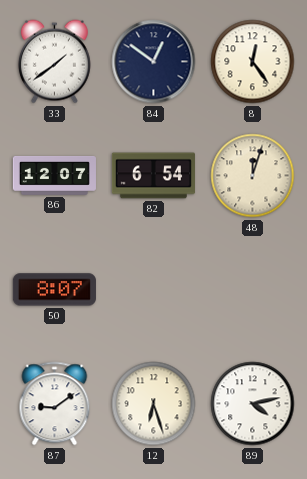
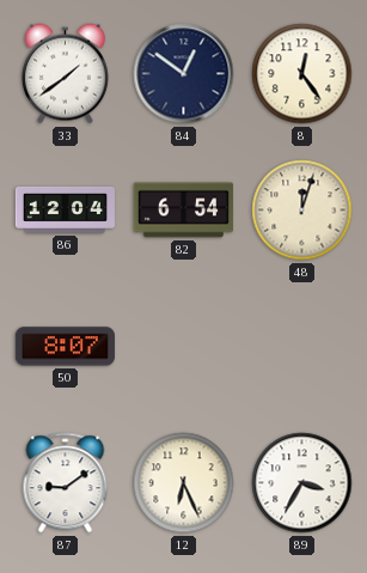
86: 12:07 -> 12:04 (65, 209)
12: 6:27 -> 6:26 (184, 483)
89: 4:13 -> 3:35 (302, 483)
